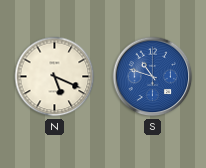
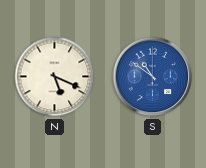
S: 10:48 -> 10:51 (153, 77)
